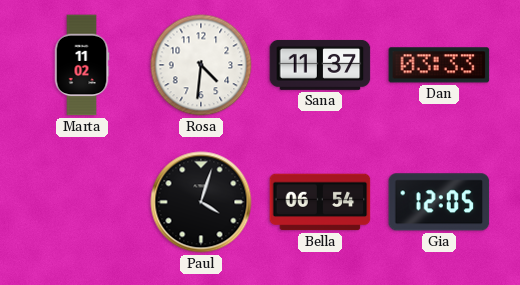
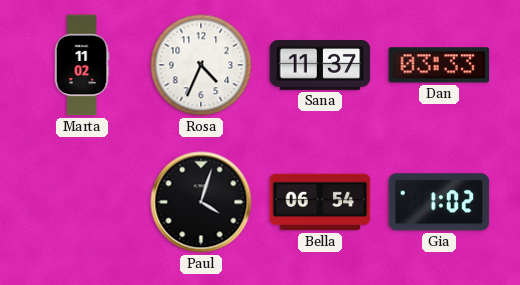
Rosa: 4:31 -> 4:34 (201, 65)
Gia: 12:05 -> 1:02 (439, 202)
